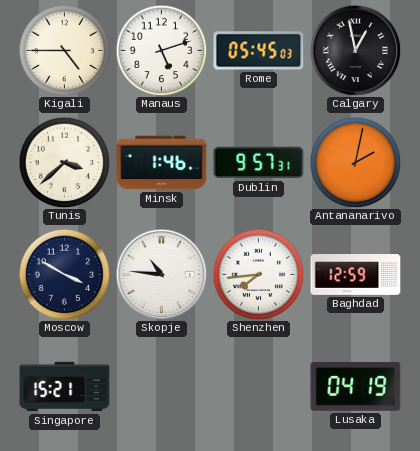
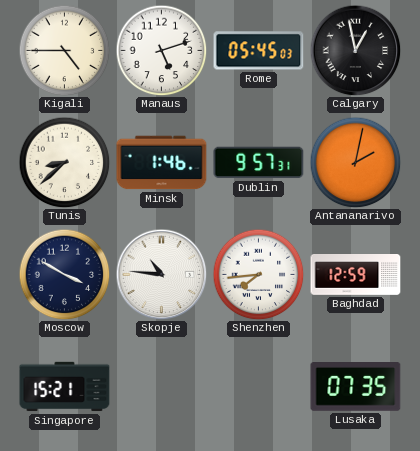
Tunis: 3:38 -> 8:38 (64, 162)
Lusaka: 04:19 -> 07:35 (356, 387)
